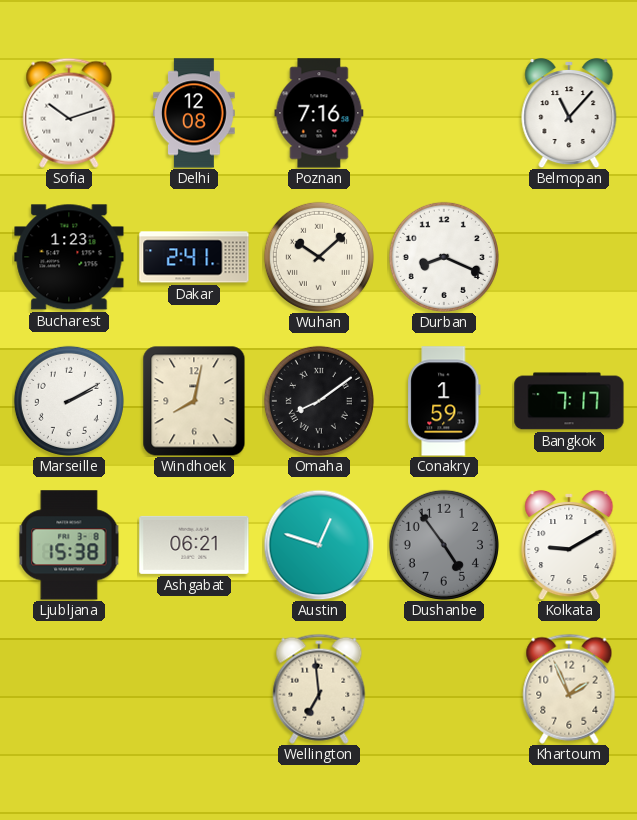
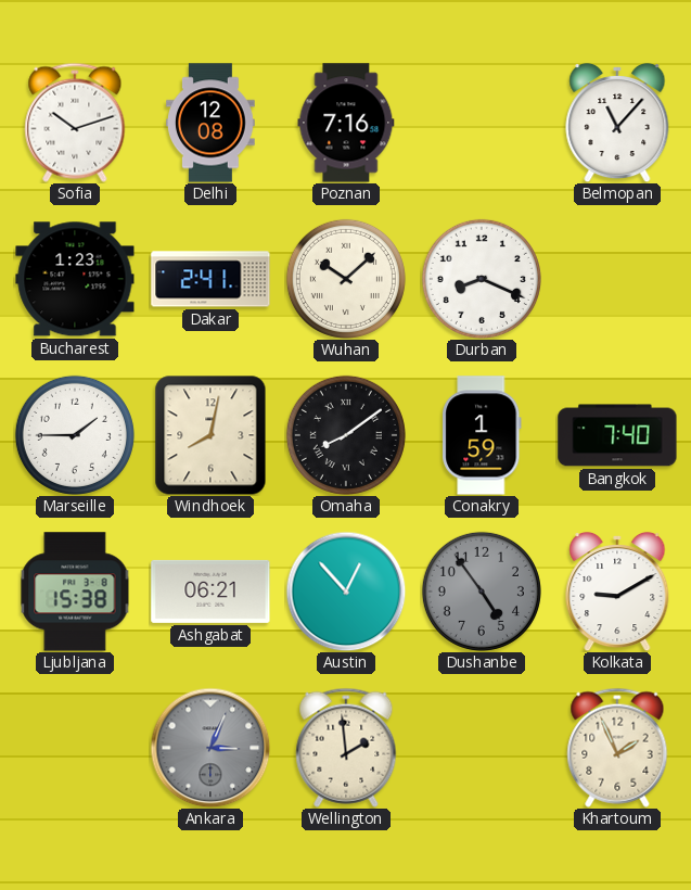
Marseille: 2:10 -> 1:45 (75, 435)
Bangkok: 7:17 -> 7:40 (617, 435)
Austin: 12:48 -> 12:53 (346, 592)
Ankara: none -> 3:04 (210, 748)
Wellington: 6:59 -> 1:59 (346, 748)
